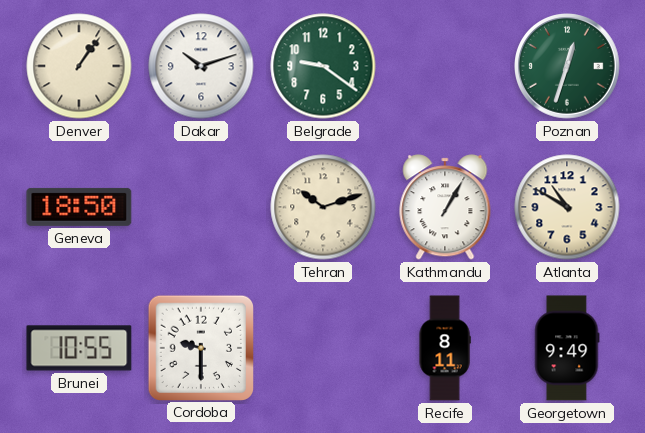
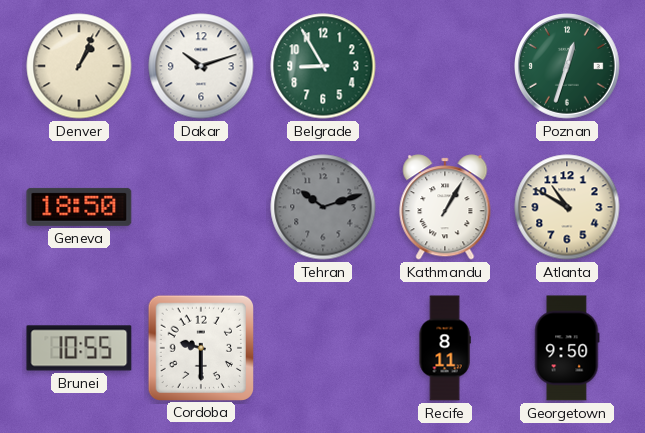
Denver: 1:06 -> 1:04 (79, 66)
Belgrade: 9:21 -> 8:55 (323, 66)
Tehran dial: cream -> grey (323, 207)
Georgetown: 9:49 -> 9:50 (567, 348)
